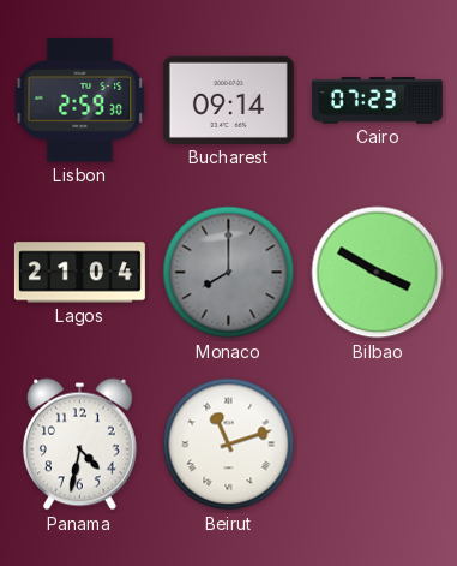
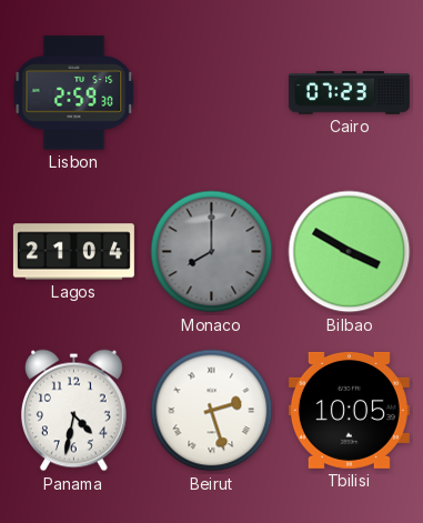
Bucharest: 09:14 -> none (228, 100)
Beirut: 11:12 -> 2:27 (212, 411)
Tbilisi: none -> 10:05 (349, 410)
